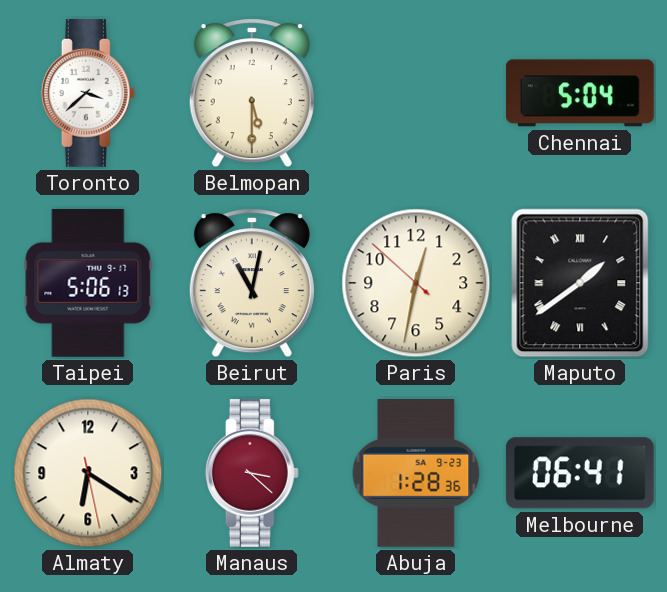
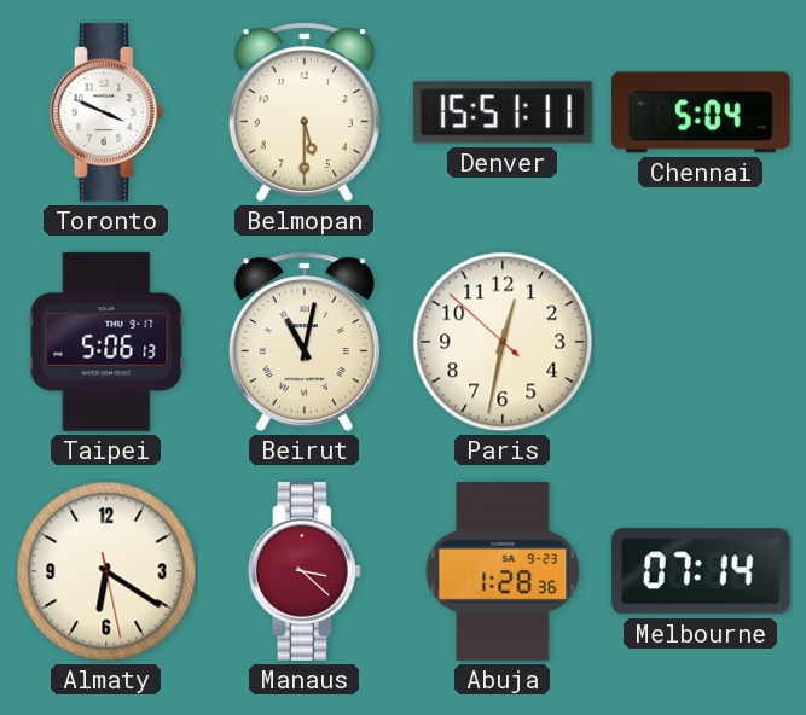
Toronto: 3:38 -> 3:49 (106, 112)
Denver: none -> 15:51 (503, 112)
Maputo: 1:39 -> none (580, 283)
Melbourne: 06:41 -> 07:14 (701, 571)
